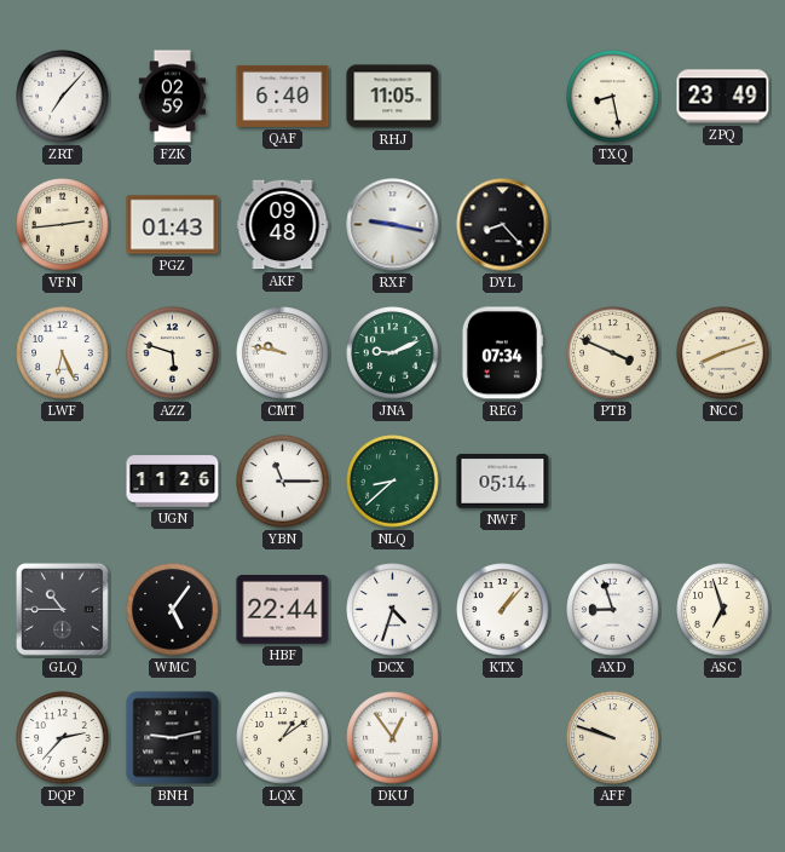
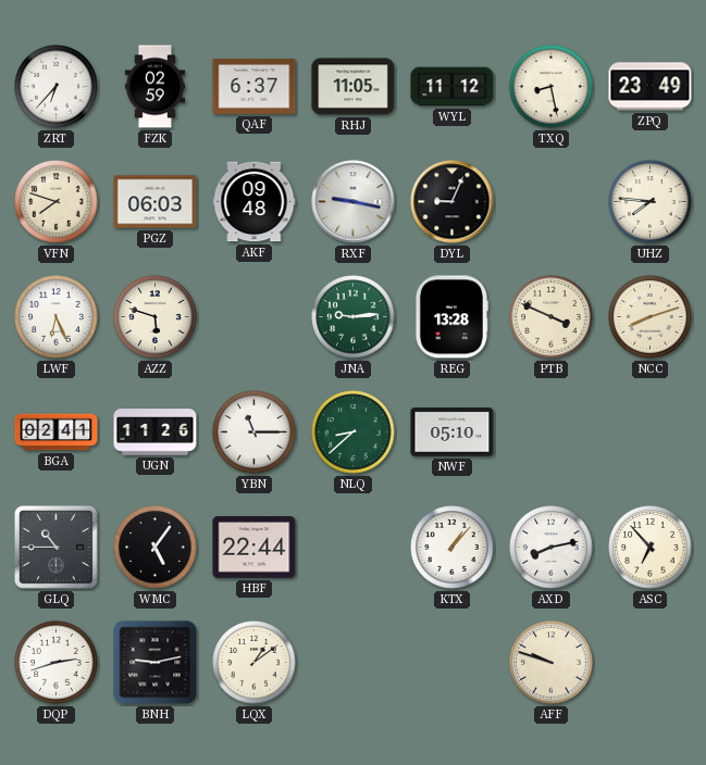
ZRT: 7:07 -> 6:37 (57, 87)
QAF: 6:40 -> 6:37 (255, 86)
WYL: none -> 11:12 (453, 87)
VFN: 2:44 -> 7:48 (57, 202)
PGZ: 01:43 -> 06:03 (156, 202)
DYL: 8:23 -> 9:04 (453, 202)
UHZ: none -> 7:46 (651, 202)
CMT: 9:47 -> none (283, 353)
JNA: 9:11 -> 9:14 (354, 317)
REG: 07:34 -> 13:28 (451, 317)
BGA: none -> 02:41 (57, 432)
NWF: 05:14 -> 05:10 (453, 432)
DCX: 4:33 -> none (393, 610)
AXD: 8:57 -> 8:13 (552, 548)
ASC: 6:57 -> 6:53 (651, 548)
DQP: 2:37 -> 2:42 (57, 663)
DKU: 12:54 -> none (393, 738)
